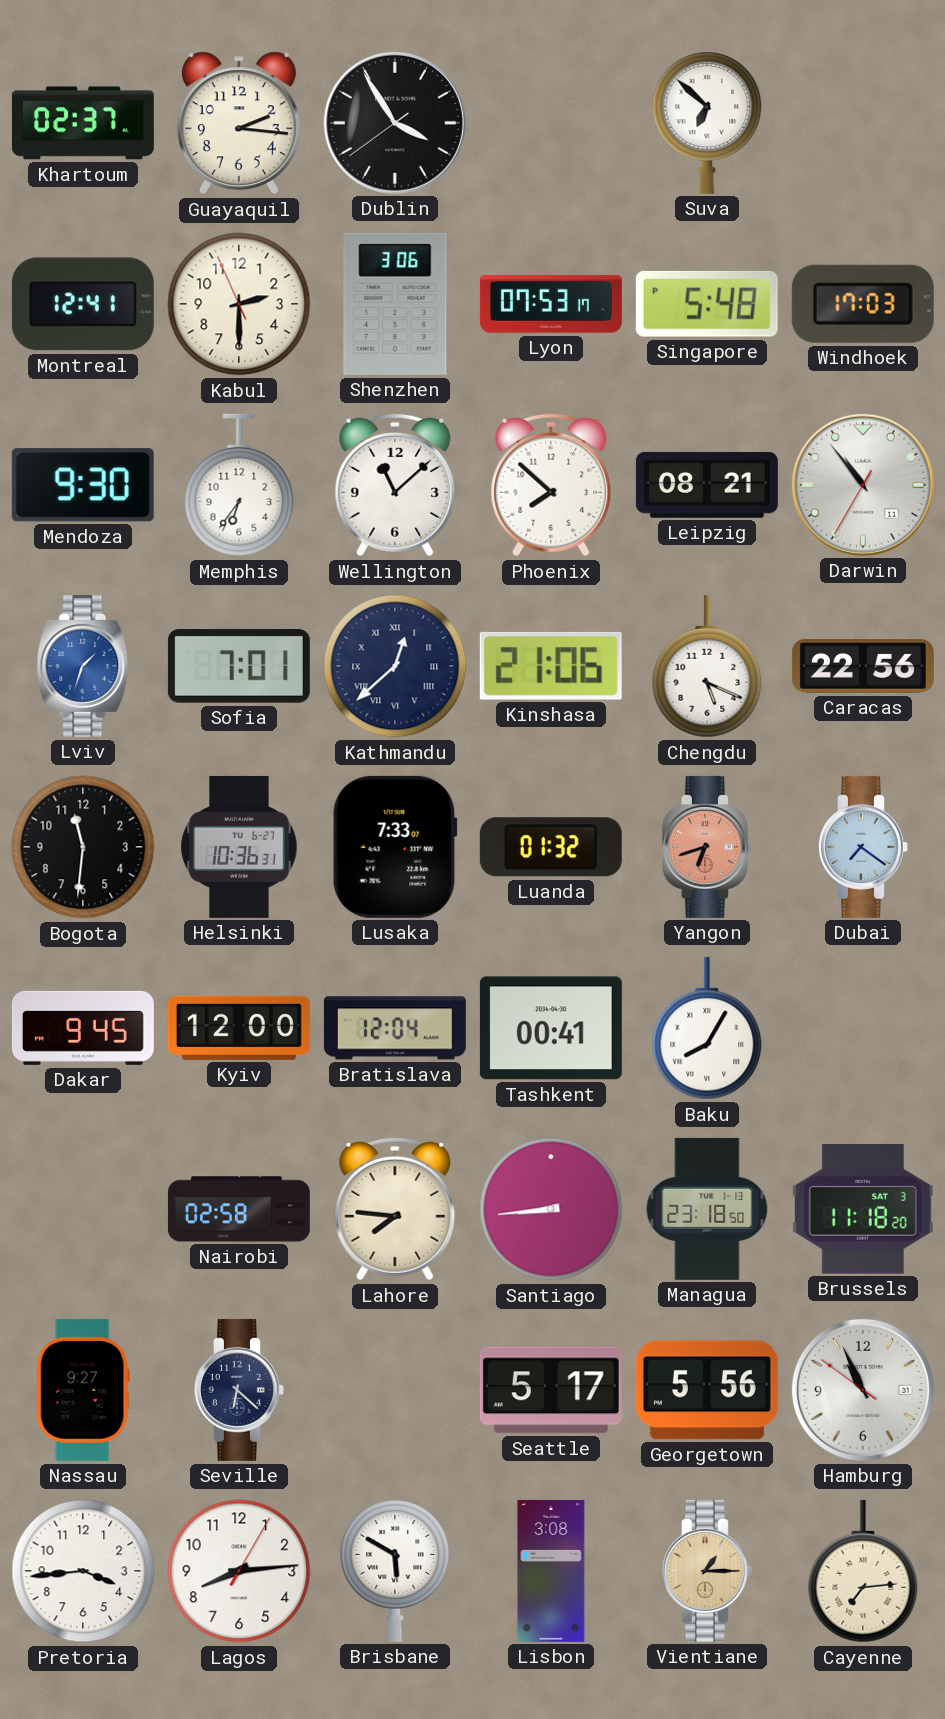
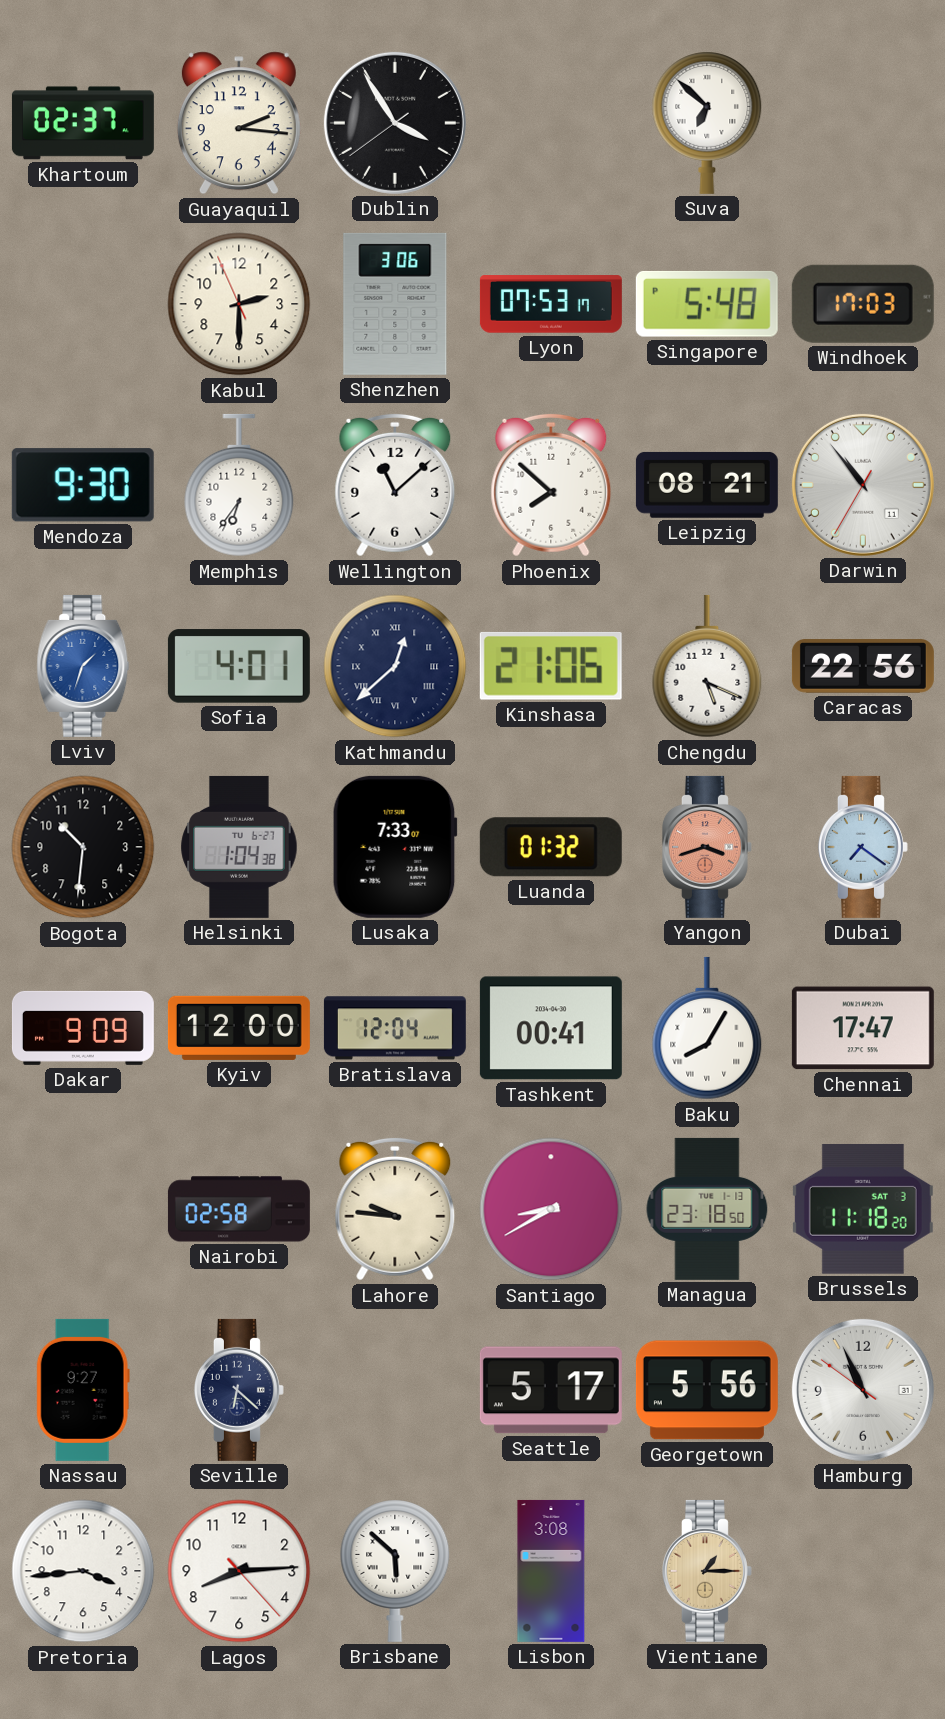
Montreal: 12:41 -> none (83, 304)
Sofia: 7:01 -> 4:01 (239, 666)
Bogota: 11:31 -> 10:31 (83, 847)
Helsinki: 10:36 -> 1:04 (239, 847)
Yangon: 6:42 -> 3:42 (707, 847)
Dakar: 9:45 -> 9:09 (83, 1028)
Chennai: none -> 17:47 (863, 1028)
Lahore: 7:46 -> 9:46 (395, 1209)
Santiago: 8:44 -> 8:40 (551, 1209)
Lagos: 8:14:05 -> 8:14:23 (239, 1571)
Brisbane: 5:50 -> 5:52 (395, 1571)
Cayenne: 7:14 -> none (863, 1571)
